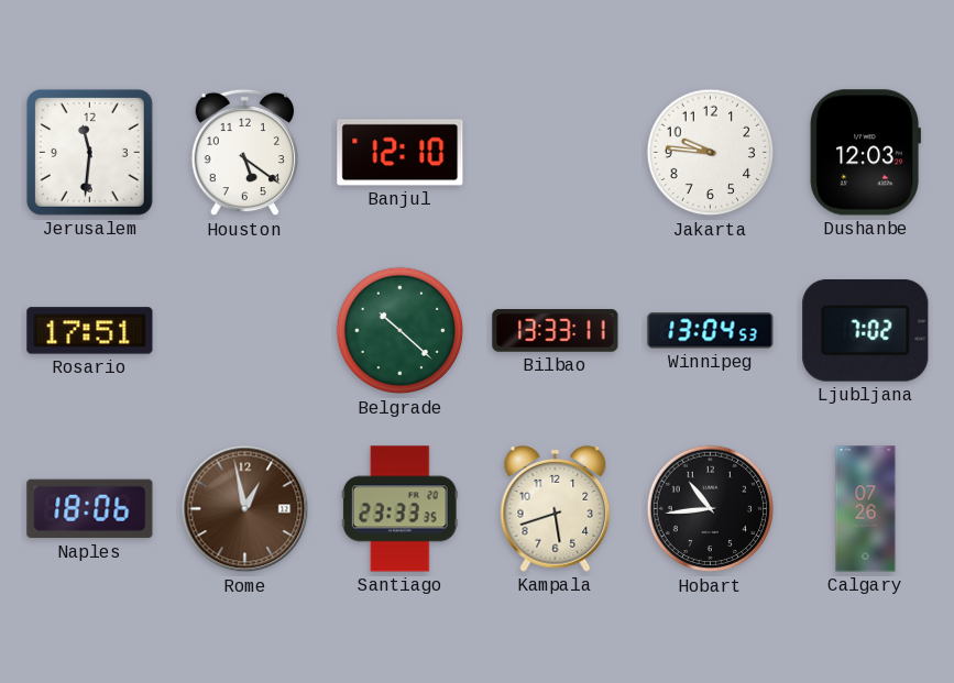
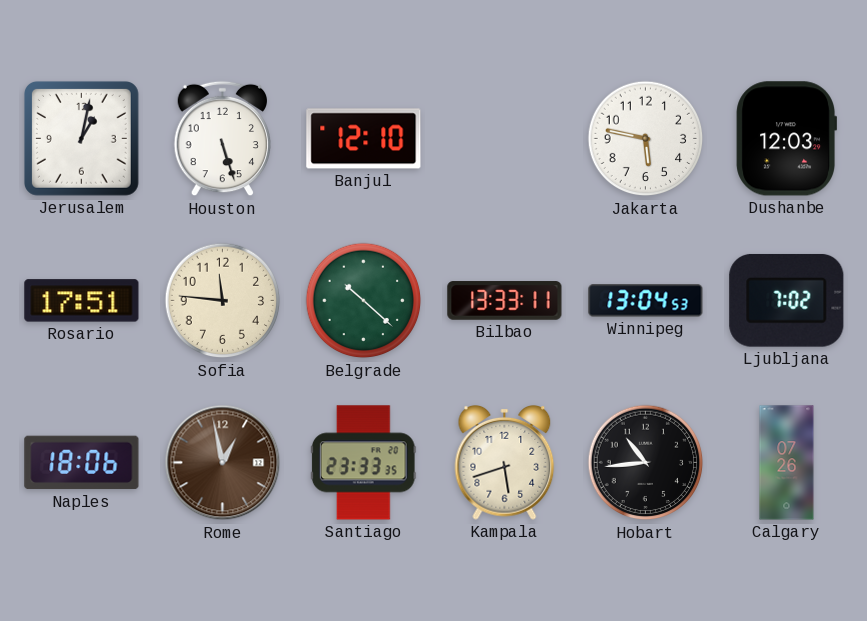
Jerusalem: 11:31 -> 1:02 (81, 138)
Houston: 5:21 -> 5:27 (222, 139)
Jakarta: 9:46 -> 5:47 (646, 139)
Sofia: none -> 11:46 (223, 301)
